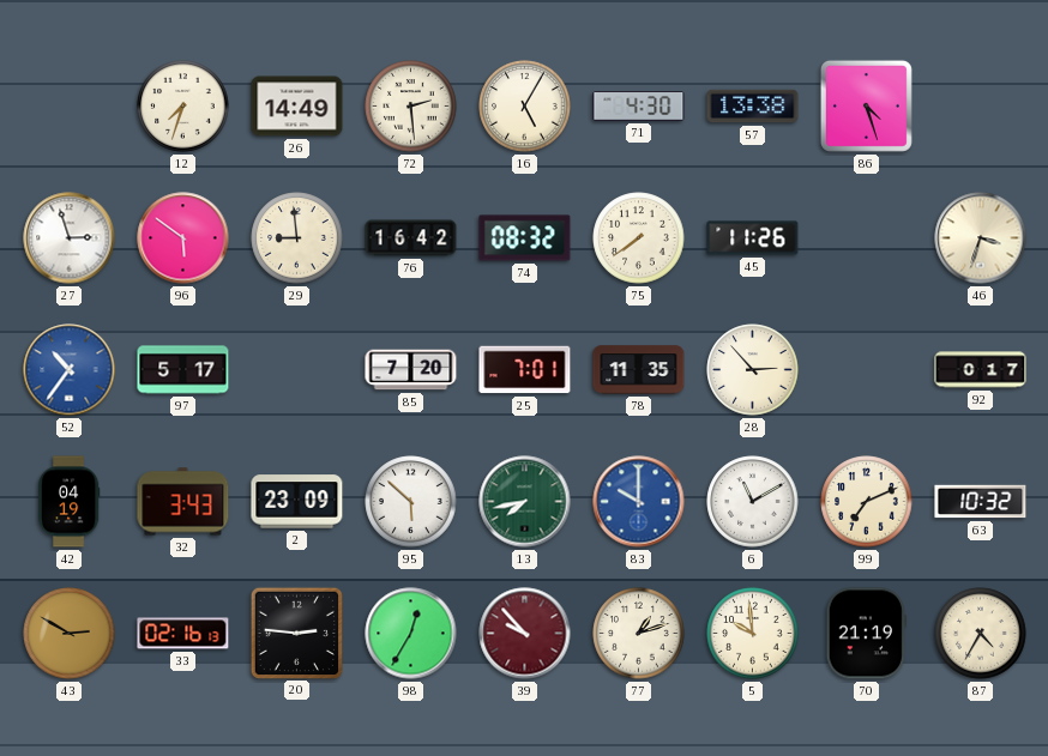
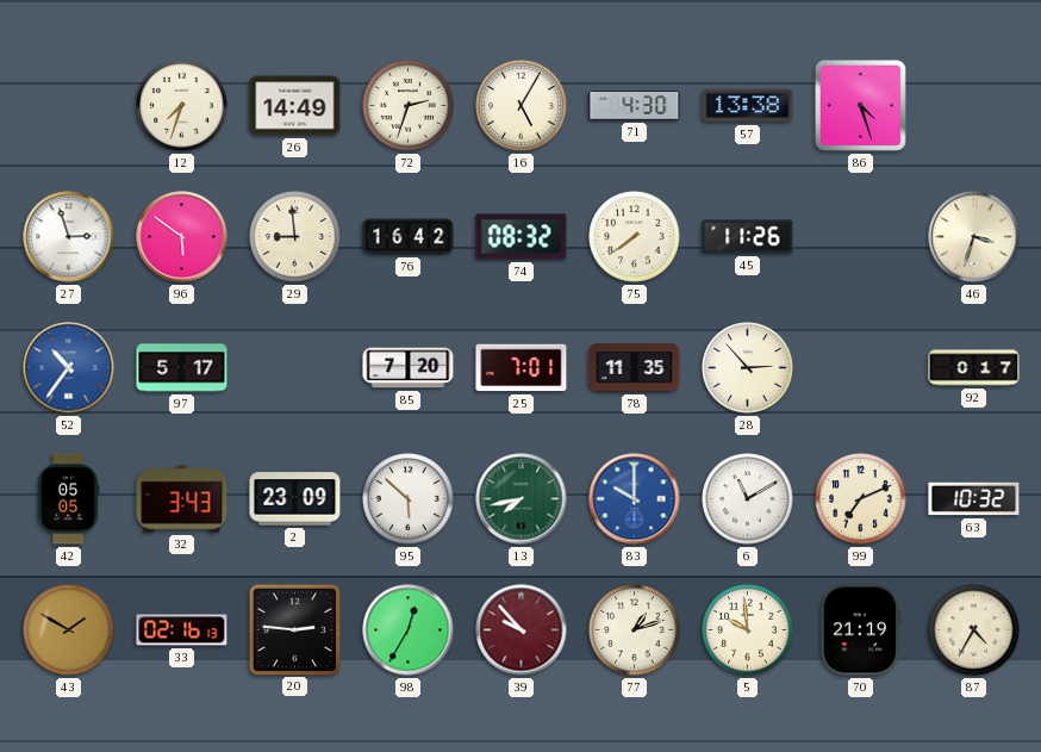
72: 2:29 -> 2:33 (409, 106)
42: 04:19 -> 05:05 (68, 499)
43: 2:50 -> 1:50 (69, 630)
